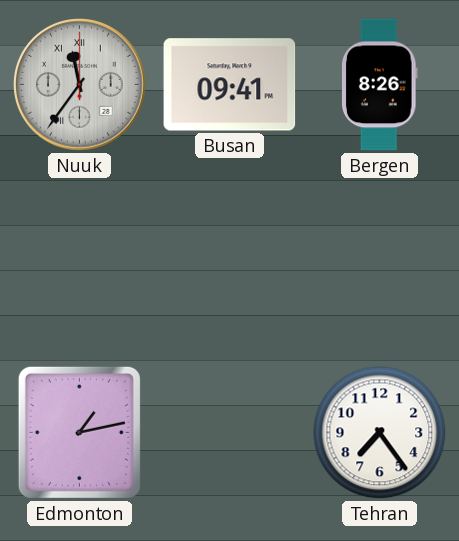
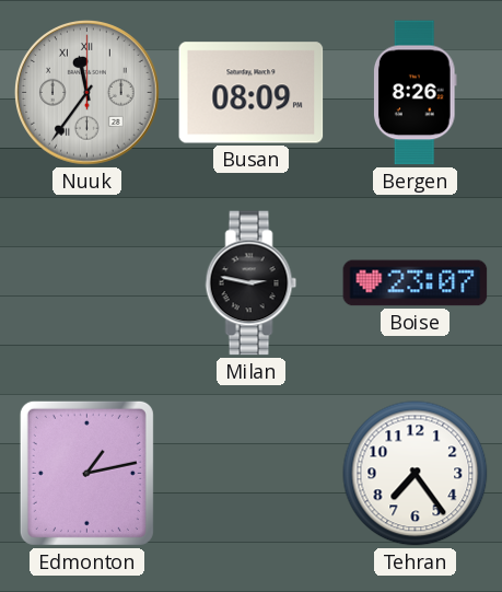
Busan: 09:41 -> 08:09 (252, 93)
Milan: none -> 2:47 (252, 283)
Boise: none -> 23:07 (416, 283)
